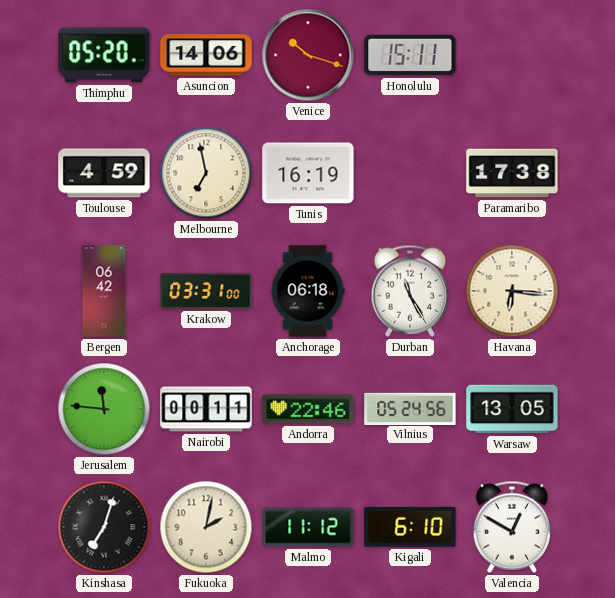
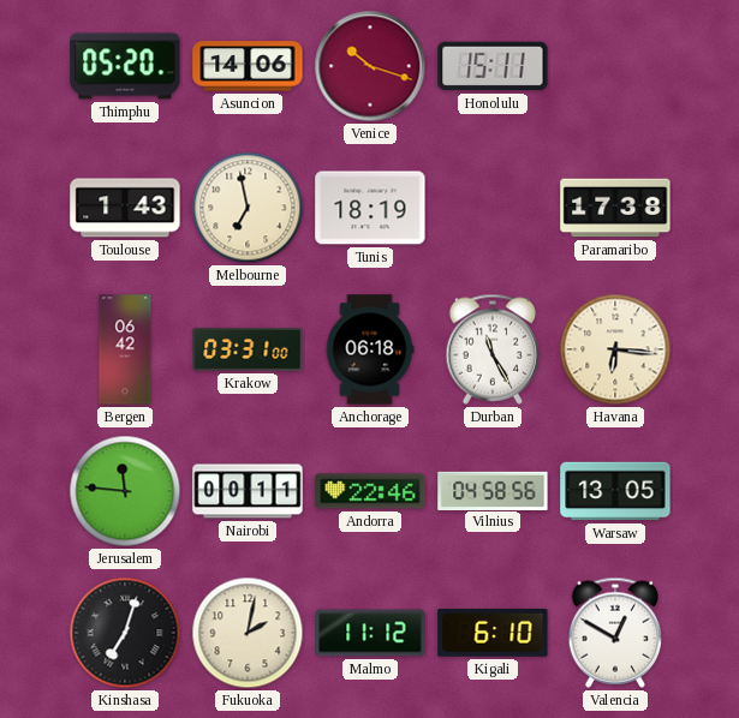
Toulouse: 4:59 -> 1:43 (125, 208)
Tunis: 16:19 -> 18:19 (370, 208)
Vilnius: 05:24 -> 04:58 (493, 490)
